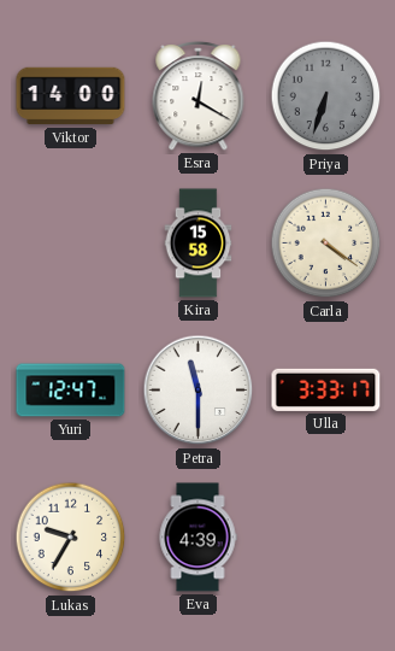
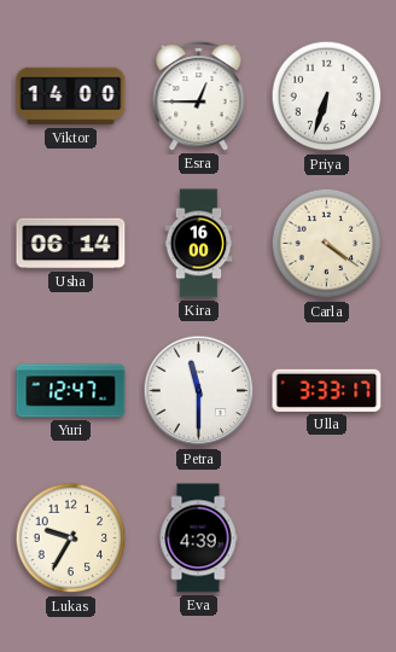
Esra: 12:20 -> 12:45 (199, 97)
Priya dial: grey -> white (327, 97)
Usha: none -> 06:14 (71, 244)
Kira: 15:58 -> 16:00 (199, 244)
